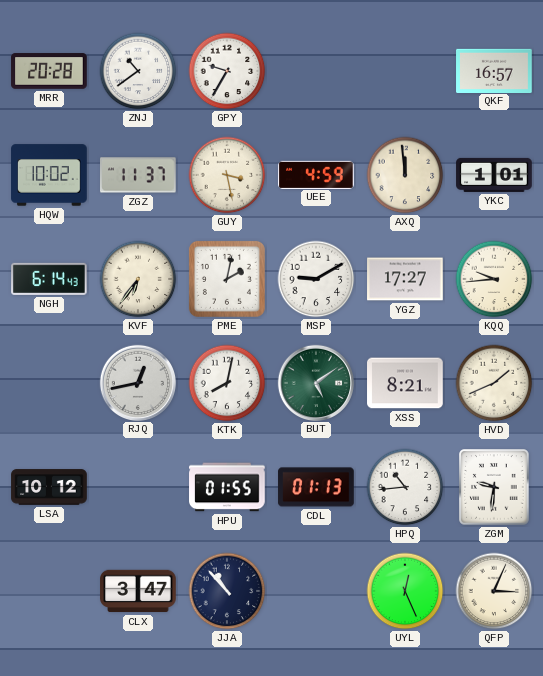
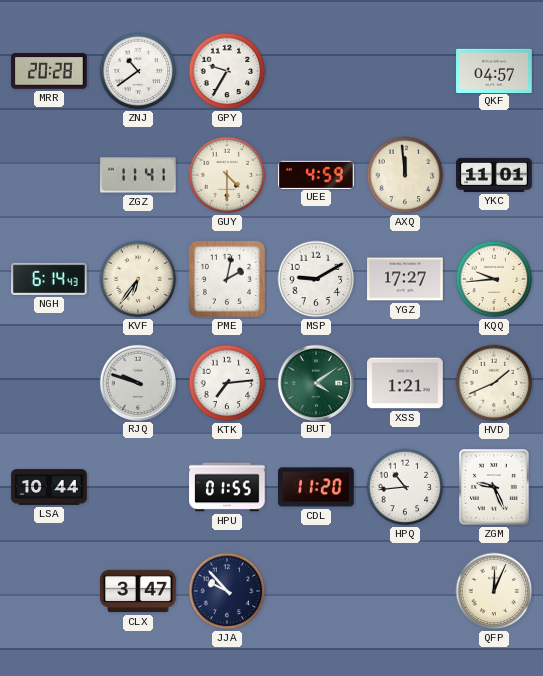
QKF: 16:57 -> 04:57 (494, 70)
HQW: 10:02 -> none (49, 175)
ZGZ: 11:37 -> 11:41 (138, 175)
GUY: 3:28 -> 4:30 (227, 175)
YKC: 1:01 -> 11:01 (494, 175)
RJQ: 12:43 -> 9:48 (137, 382)
KTK: 8:02 -> 7:14 (227, 383)
BUT: 5:09 -> 4:09 (315, 382)
XSS: 8:21 -> 1:21 (405, 383)
LSA: 10:12 -> 10:44 (49, 487)
CDL: 01:13 -> 11:20 (316, 487)
ZGM: 9:31 -> 9:26 (494, 487)
JJA: 10:53 -> 9:53 (227, 591)
UYL: 12:26 -> none (405, 591)
QFP: 3:04 -> 12:04 (494, 591)
